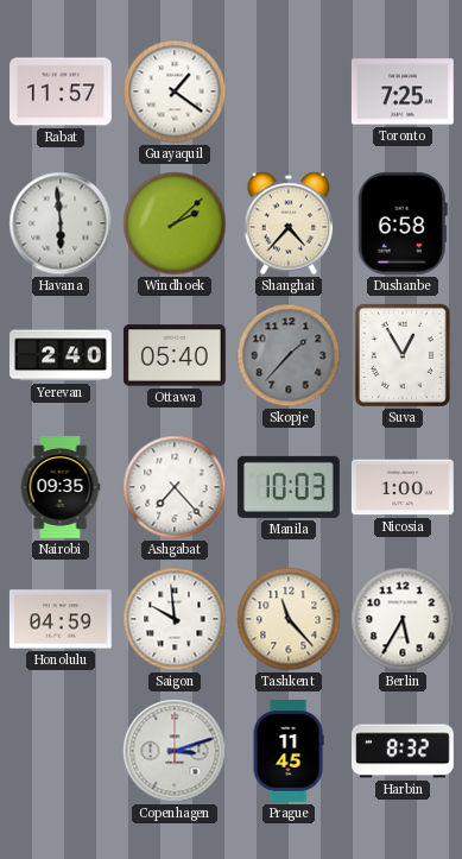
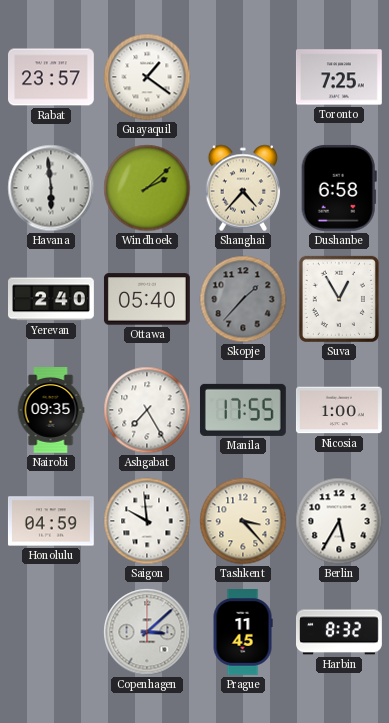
Rabat: 11:57 -> 23:57 (52, 77)
Ashgabat: 7:23 -> 7:25 (147, 410)
Manila: 10:03 -> 17:55 (243, 410)
Tashkent: 11:23 -> 3:23 (243, 521)
Copenhagen: 3:12 -> 3:08 (147, 632)
